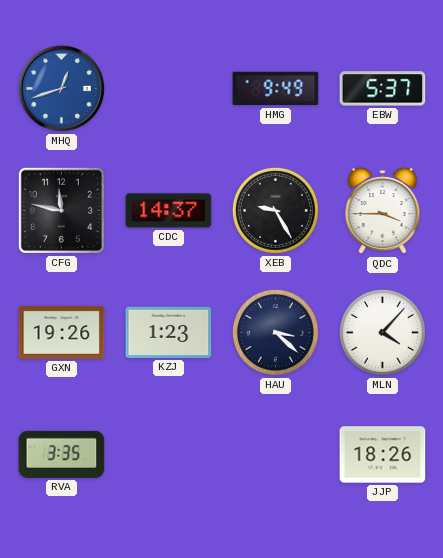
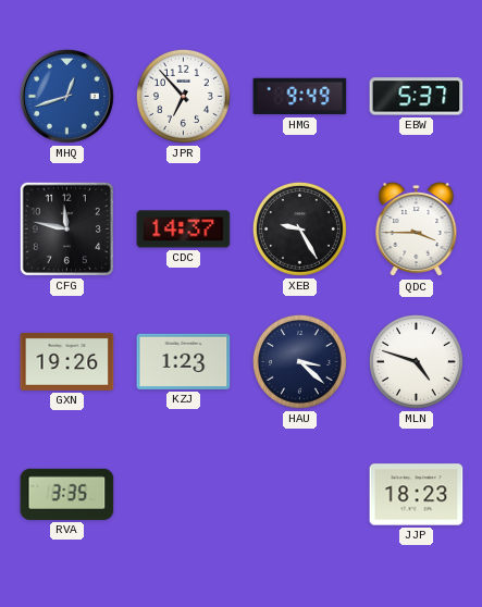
JPR: none -> 6:53 (183, 96)
MLN: 4:07 -> 4:48 (416, 361)
JJP: 18:26 -> 18:23 (417, 495)
